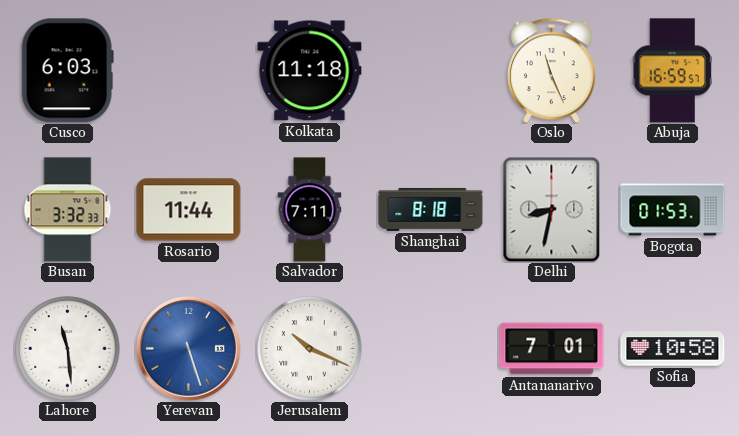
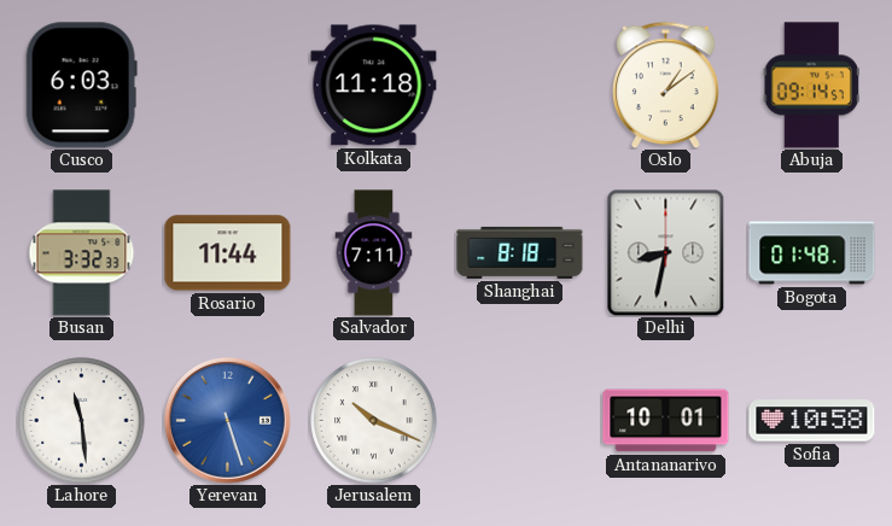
Oslo: 11:26 -> 1:09 (666, 84)
Abuja: 16:59 -> 09:14 (811, 86)
Bogota: 01:53 -> 01:48 (812, 253)
Antananarivo: 7:01 -> 10:01 (666, 421)
